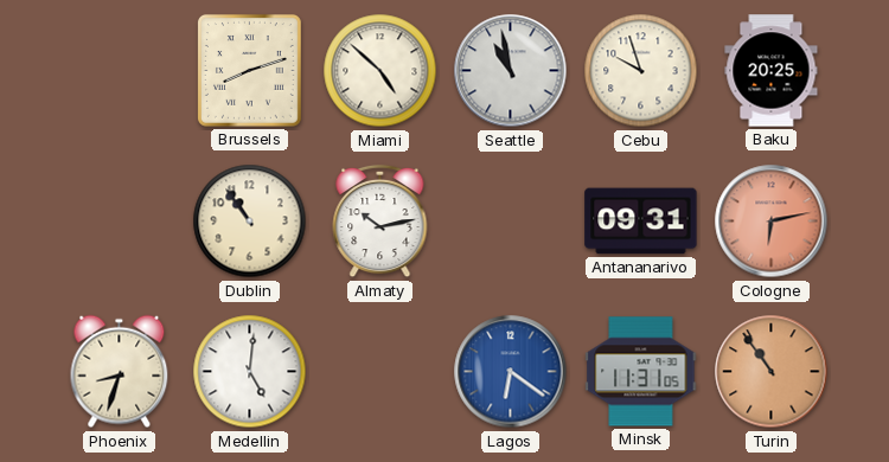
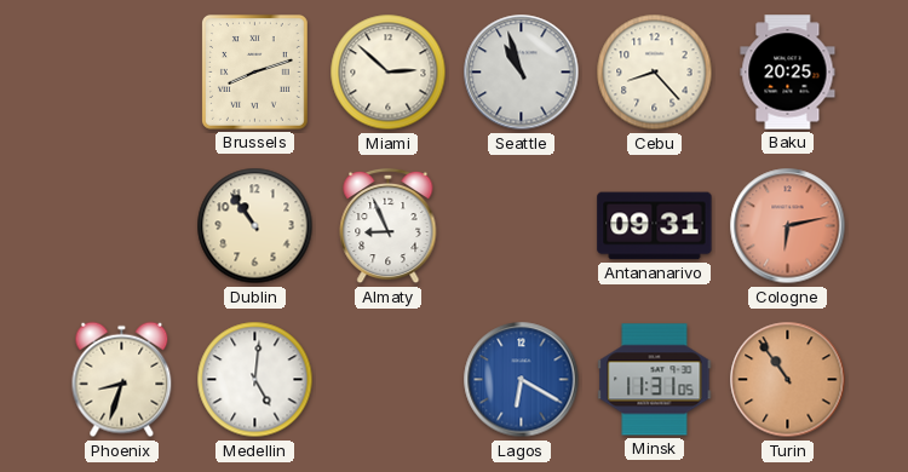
Miami: 4:52 -> 2:52 (389, 73)
Seattle: 10:58 -> 10:57 (522, 73)
Cebu: 9:57 -> 8:23 (655, 73)
Almaty: 10:13 -> 8:56 (389, 226)
Lagos: 6:21 -> 6:20 (522, 380)
